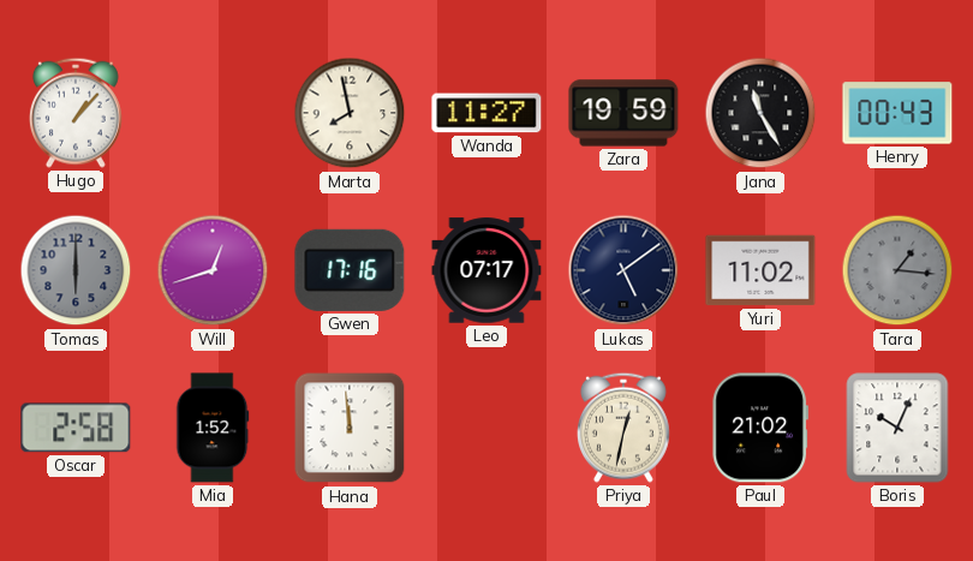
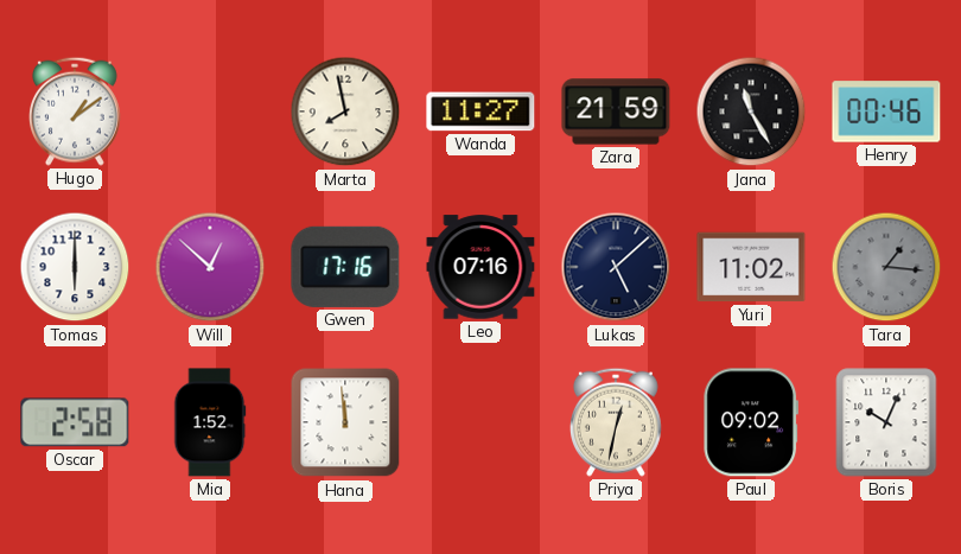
Hugo: 1:07 -> 1:09 (75, 112)
Zara: 19:59 -> 21:59 (616, 112)
Henry: 00:43 -> 00:46 (886, 112)
Tomas dial: grey -> white (75, 267)
Will: 12:42 -> 12:52 (210, 267)
Leo: 07:17 -> 07:16 (480, 267)
Lukas: 5:09 -> 5:08 (616, 267)
Paul: 21:02 -> 09:02 (750, 422)
